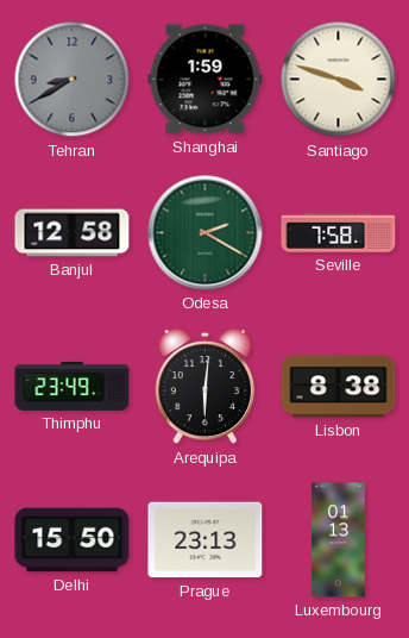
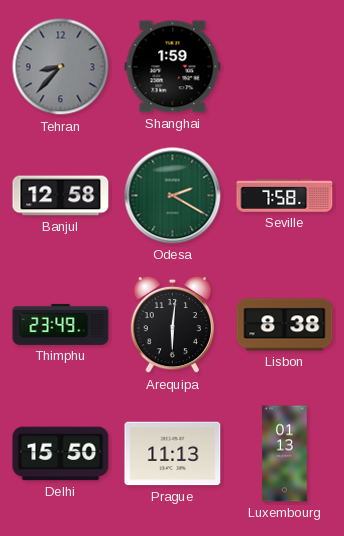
Tehran: 8:40 -> 8:37 (61, 67)
Santiago: 3:48 -> none (339, 80)
Prague: 23:13 -> 11:13 (173, 454)
